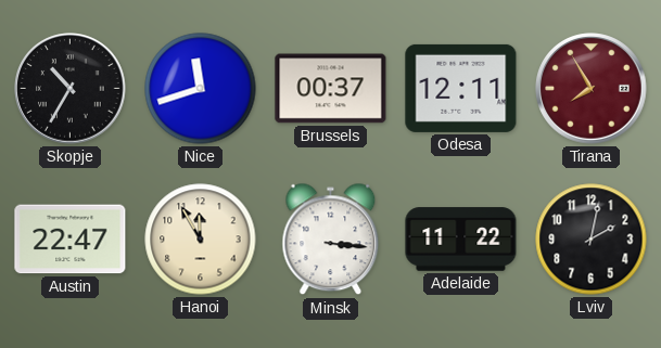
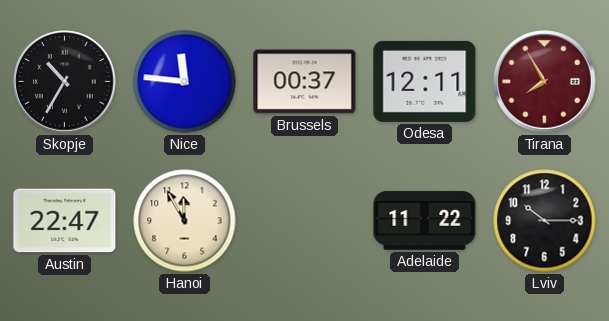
Nice: 11:42 -> 11:46 (185, 82)
Minsk: 3:16 -> none (331, 240)
Lviv: 2:02 -> 10:15 (545, 221)
